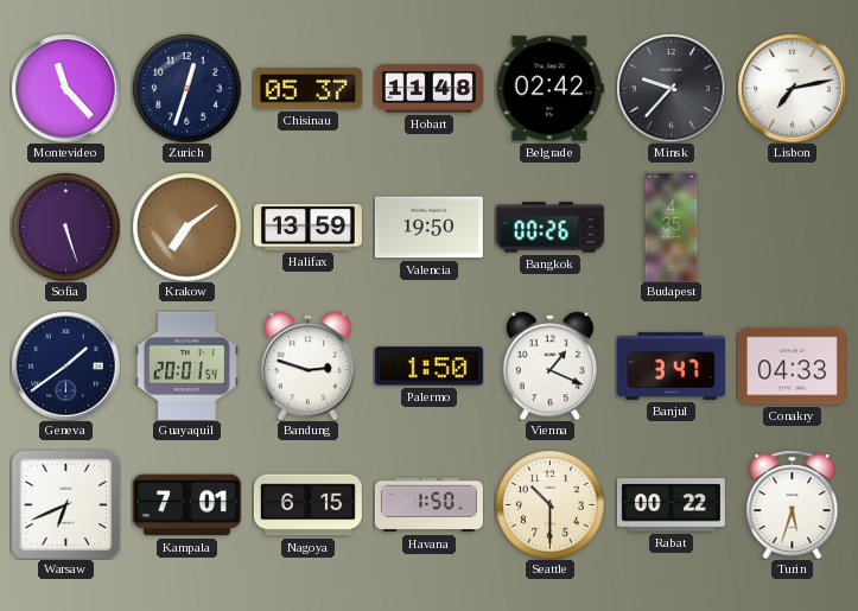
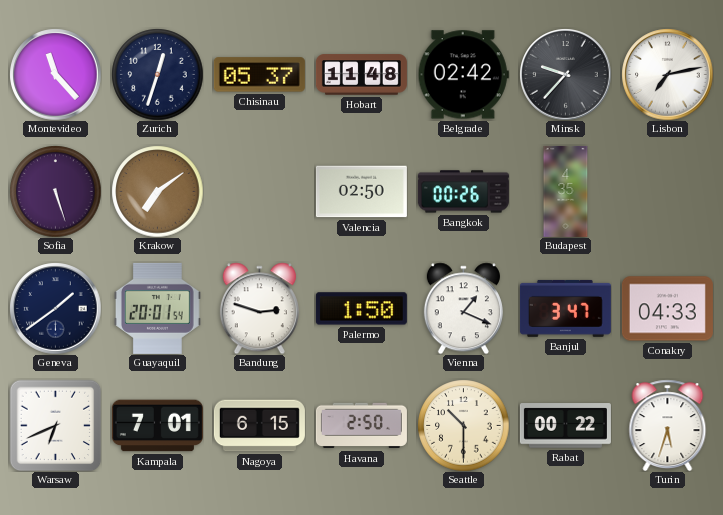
Halifax: 13:59 -> none (307, 227)
Valencia: 19:50 -> 02:50 (361, 192)
Havana: 1:50 -> 2:50 (361, 426)
